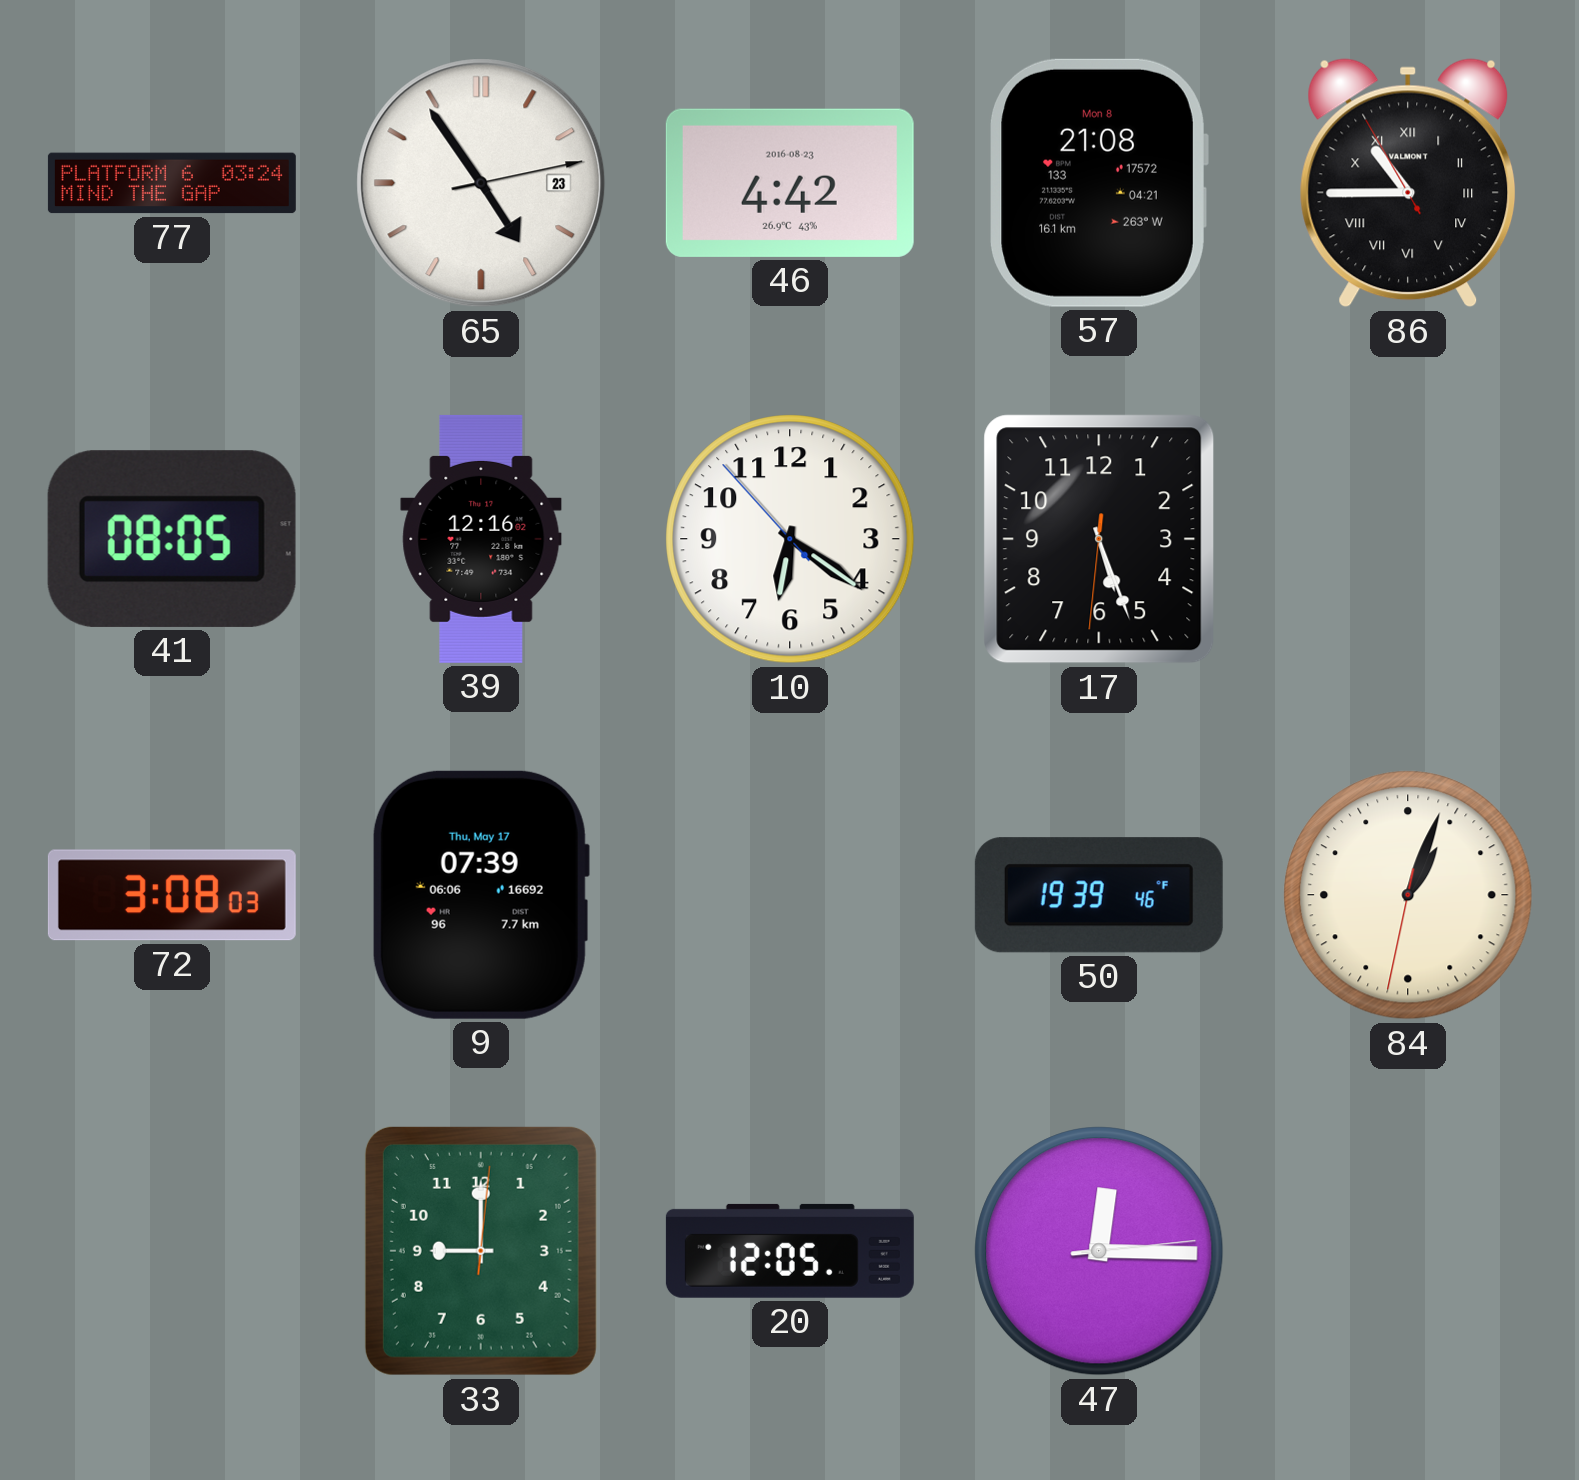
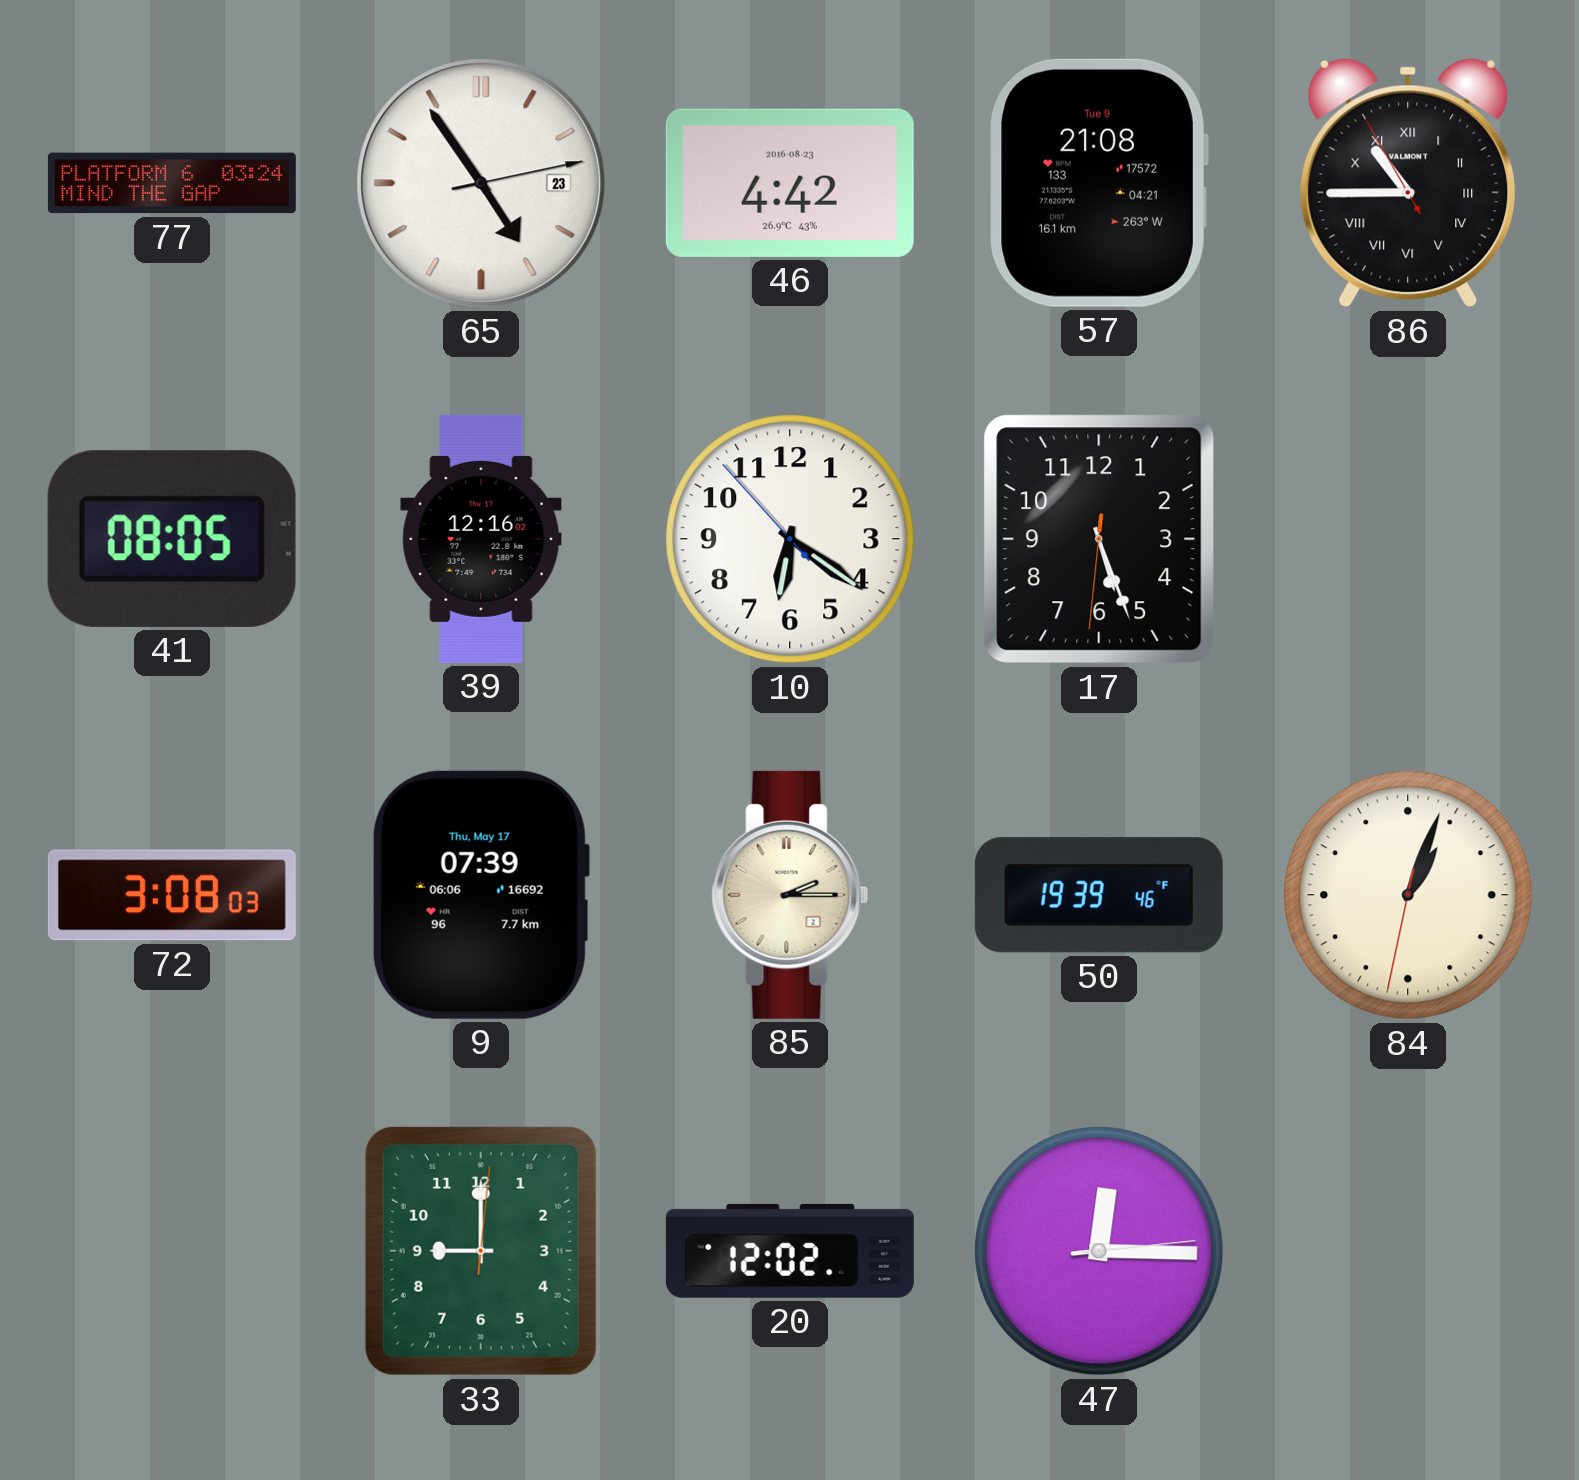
57 date: Mon 8 -> Tue 9 (1099, 183)
85: none -> 2:15 (790, 895)
20: 12:05 -> 12:02 (790, 1251)
